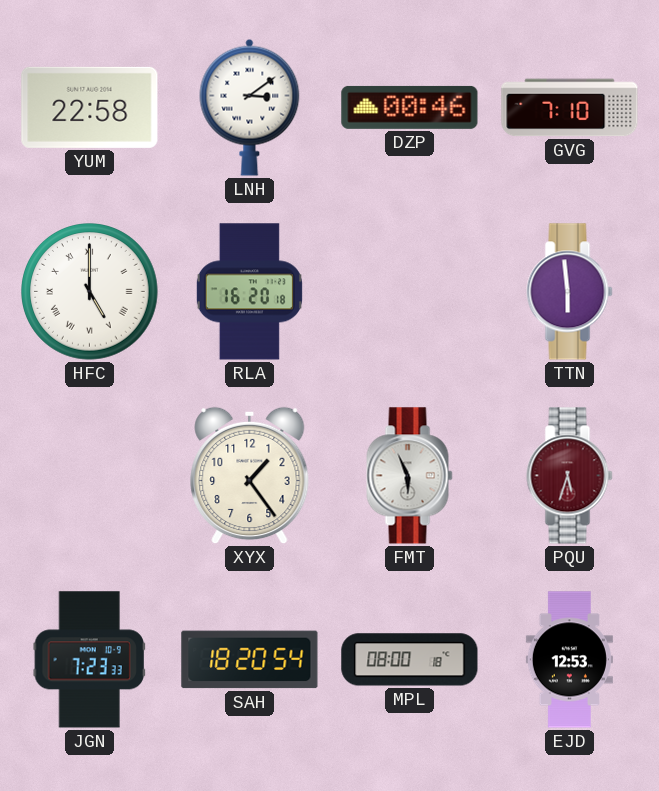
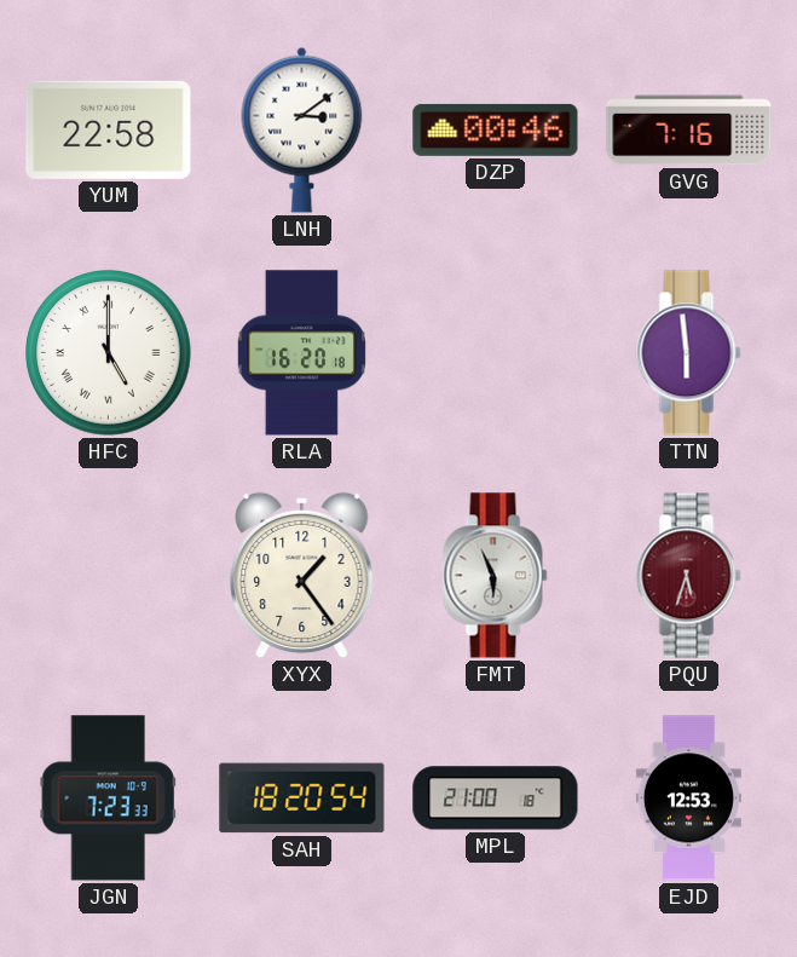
GVG: 7:10 -> 7:16 (689, 131)
MPL: 08:00 -> 21:00 (496, 799)
